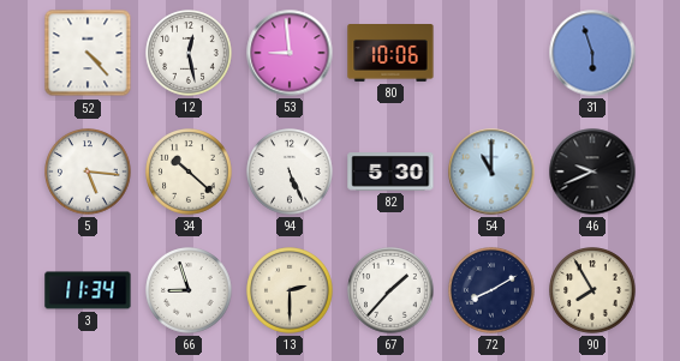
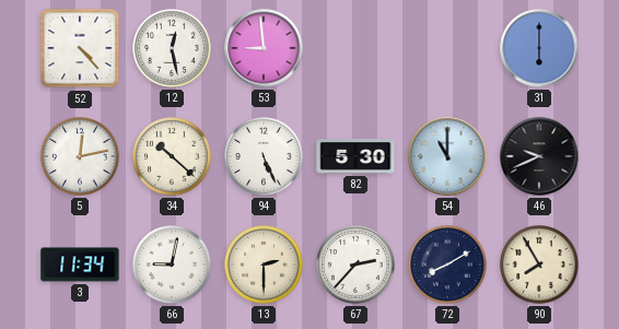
80: 10:06 -> none (390, 54)
31: 5:57 -> 6:00 (539, 48)
5: 5:16 -> 12:13 (80, 156)
66: 8:57 -> 9:02 (172, 265)
67: 1:37 -> 2:37 (355, 265)
